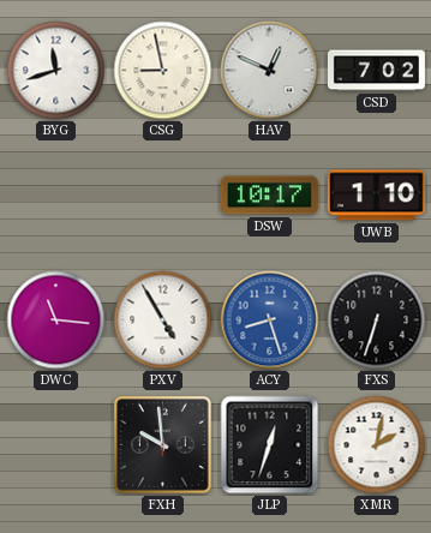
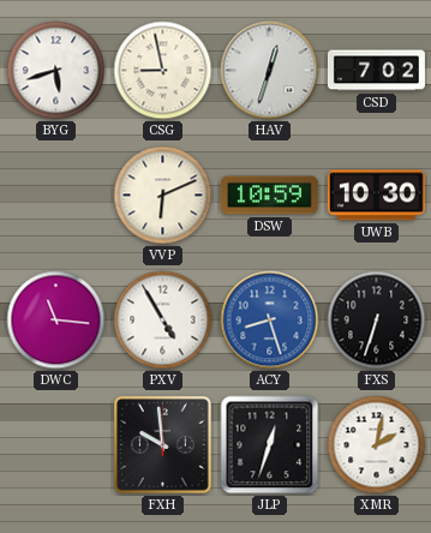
BYG: 11:42 -> 5:42 (56, 71)
HAV: 12:49 -> 12:33 (270, 71)
VVP: none -> 6:11 (163, 196)
DSW: 10:17 -> 10:59 (269, 196)
UWB: 1:10 -> 10:30 (376, 196)
